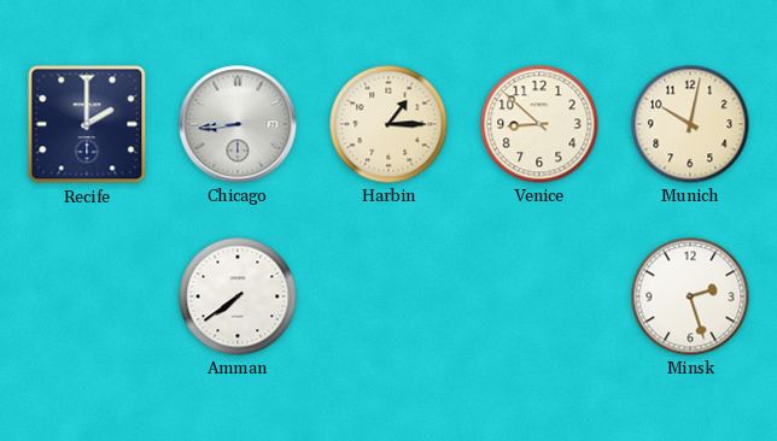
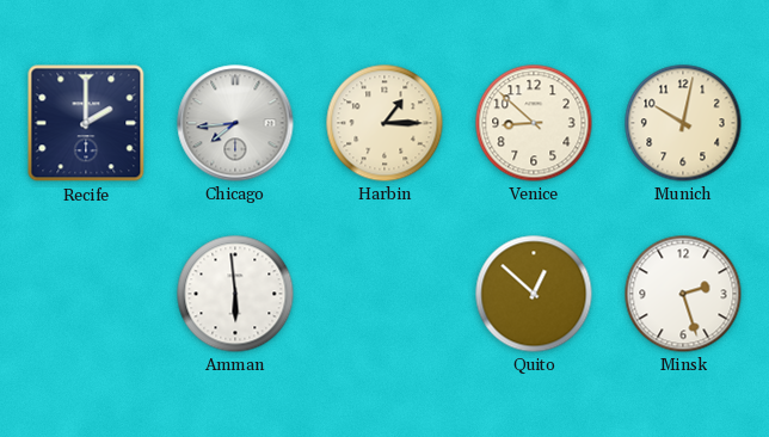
Chicago: 8:44 -> 7:44 (235, 123)
Amman: 7:39 -> 5:59 (235, 294)
Quito: none -> 12:52 (534, 294)
